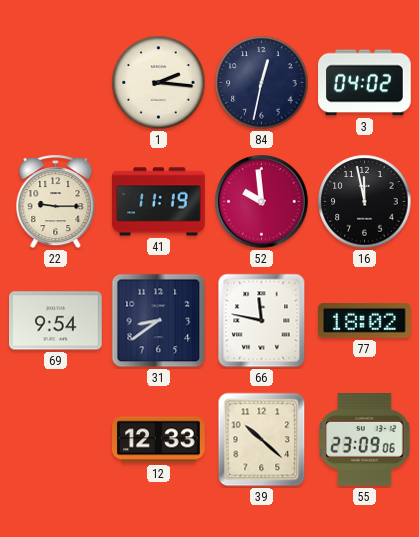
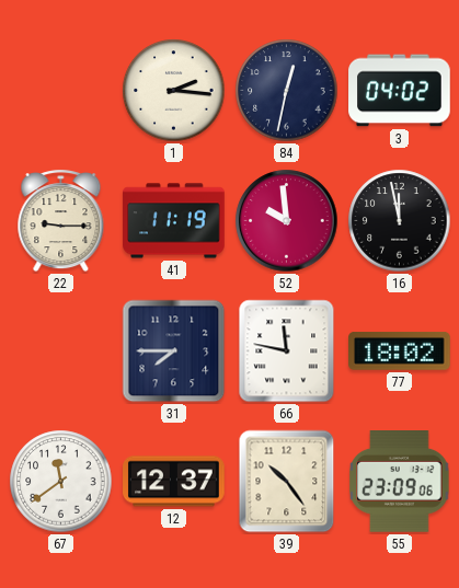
69: 9:54 -> none (56, 321)
31: 8:39 -> 7:45 (174, 351)
67: none -> 11:39 (61, 482)
12: 12:33 -> 12:37 (174, 482)
39: 10:22 -> 10:24 (287, 482)
